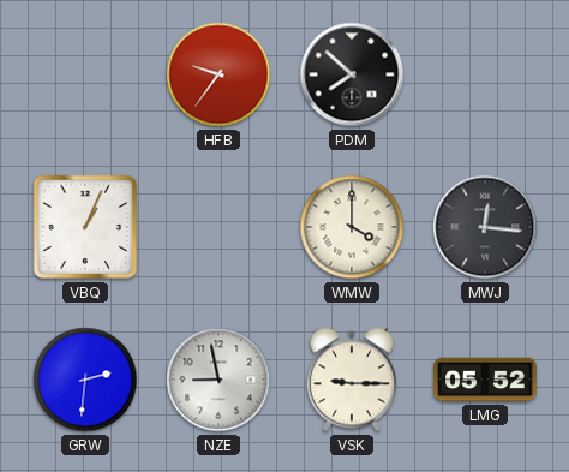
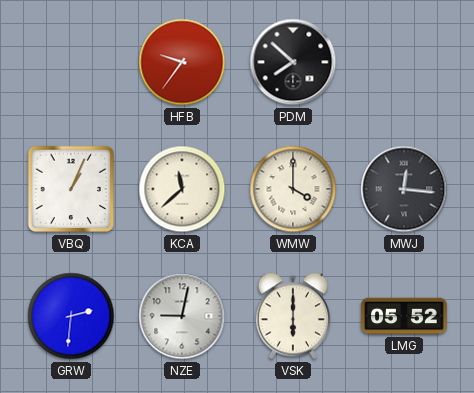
KCA: none -> 11:38 (182, 189)
NZE: 8:58 -> 9:02 (182, 316)
VSK: 9:15 -> 6:00 (292, 316)
